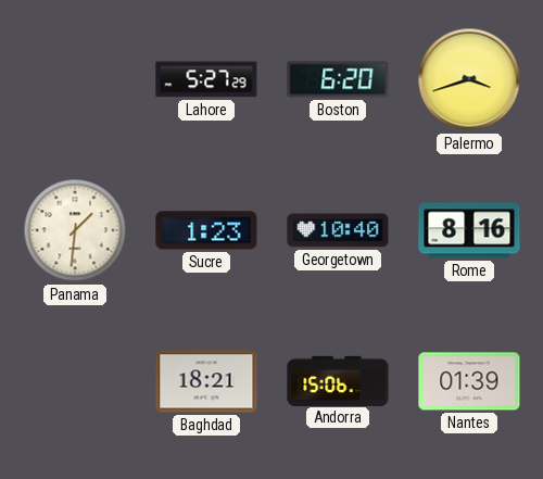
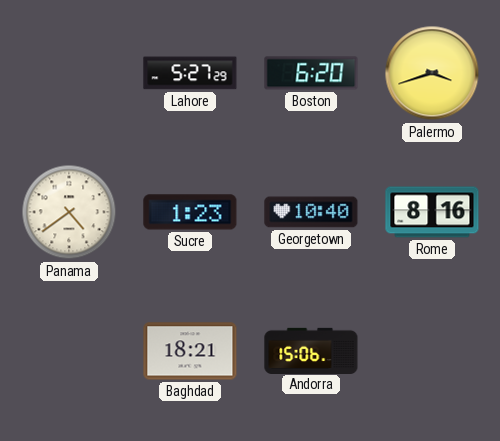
Panama: 1:31 -> 4:39 (69, 212)
Nantes: 01:39 -> none (469, 381)
